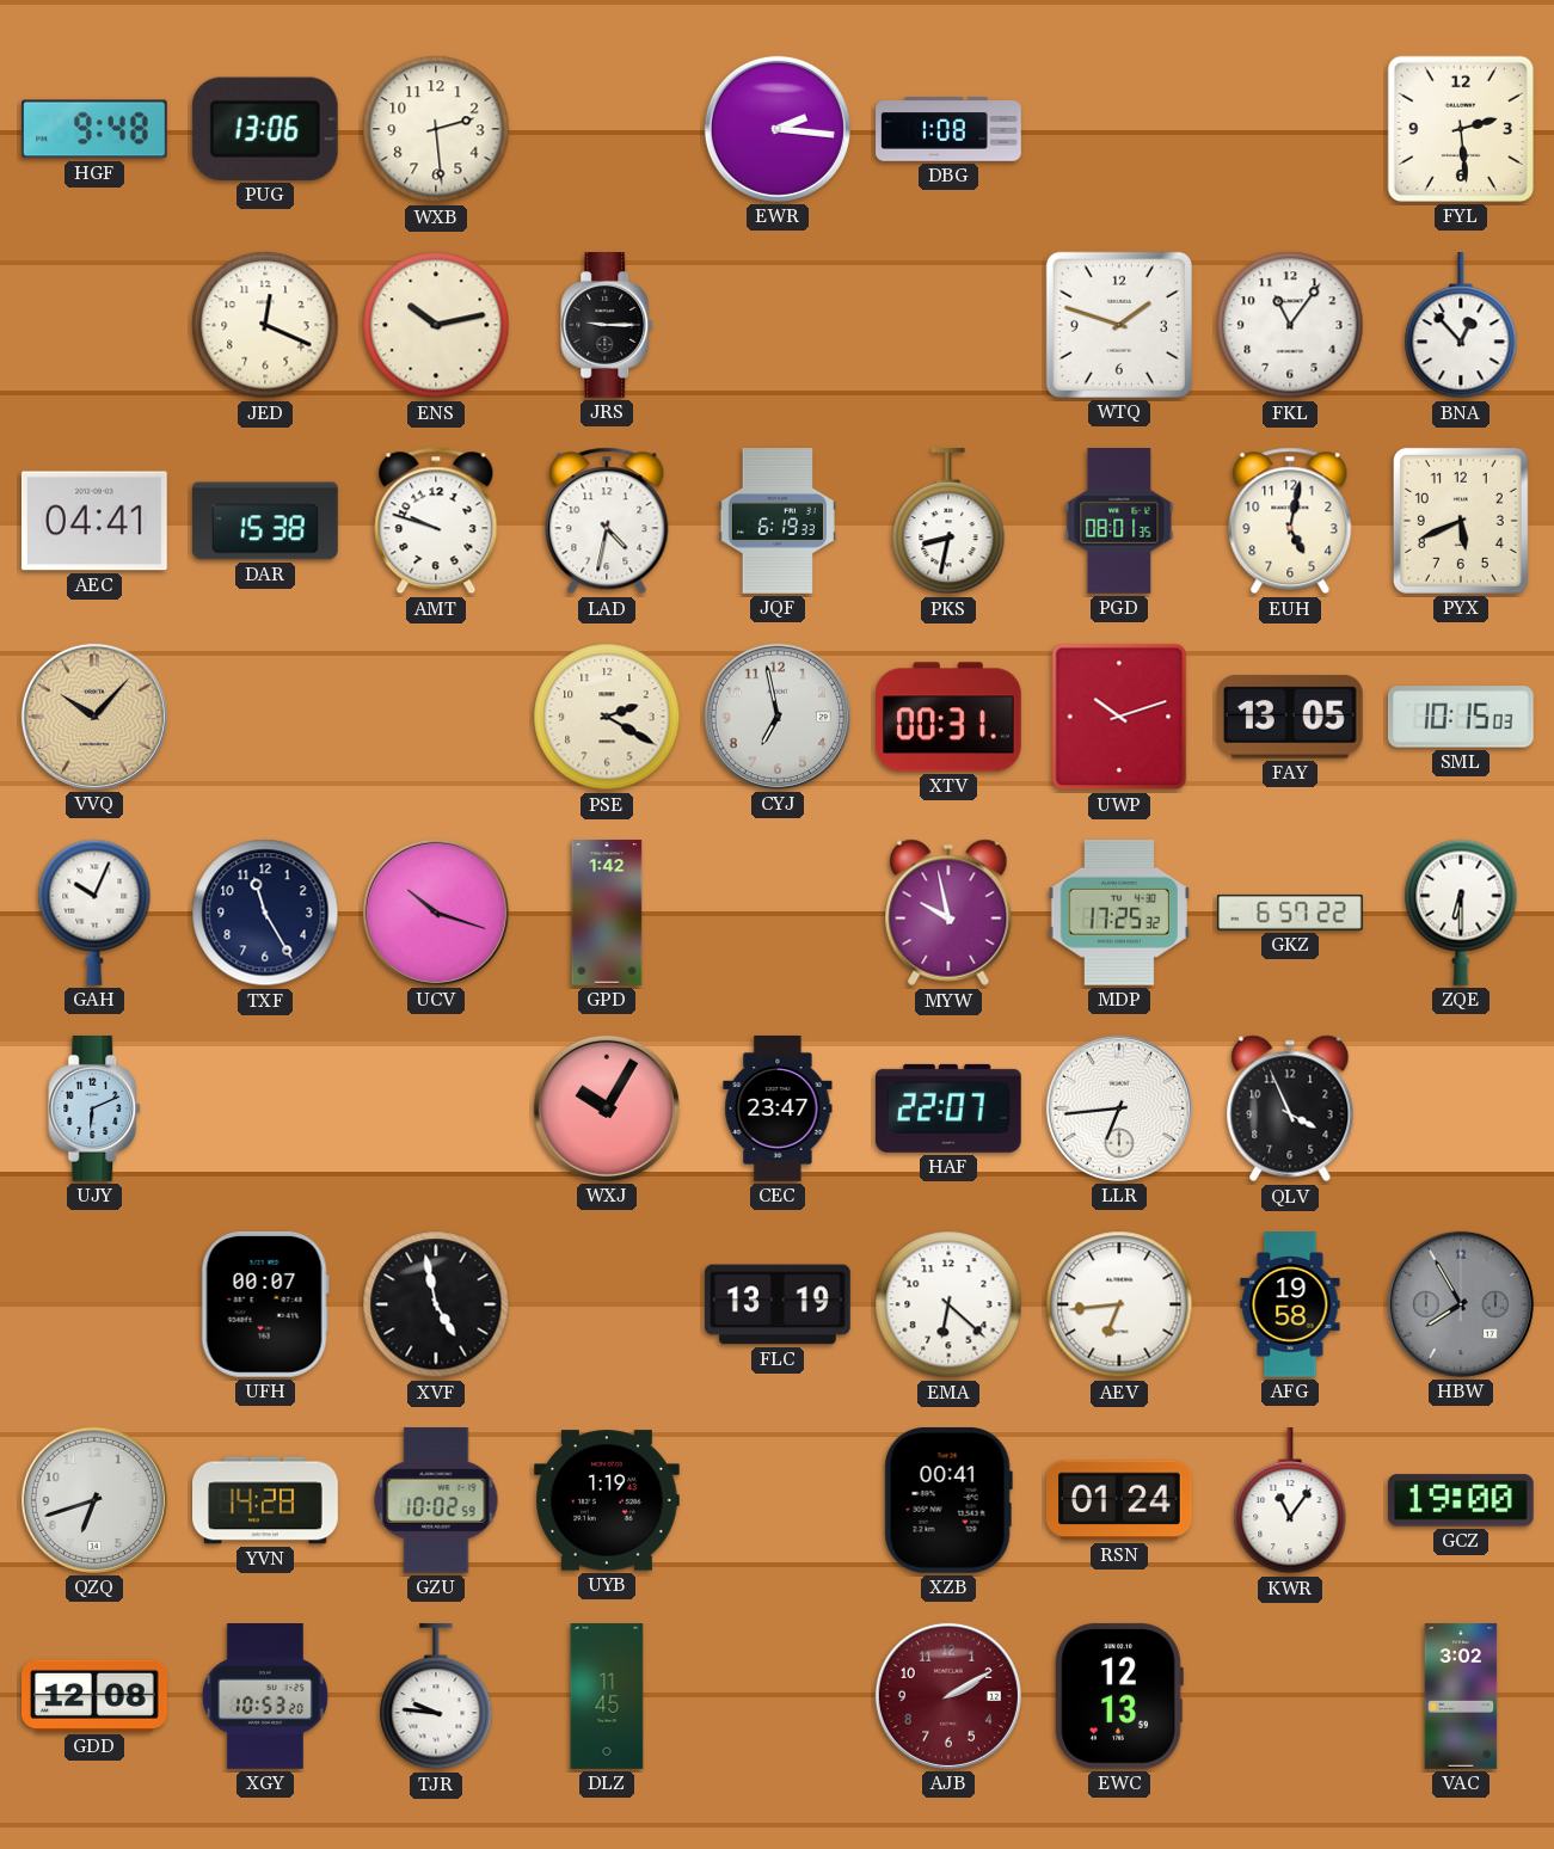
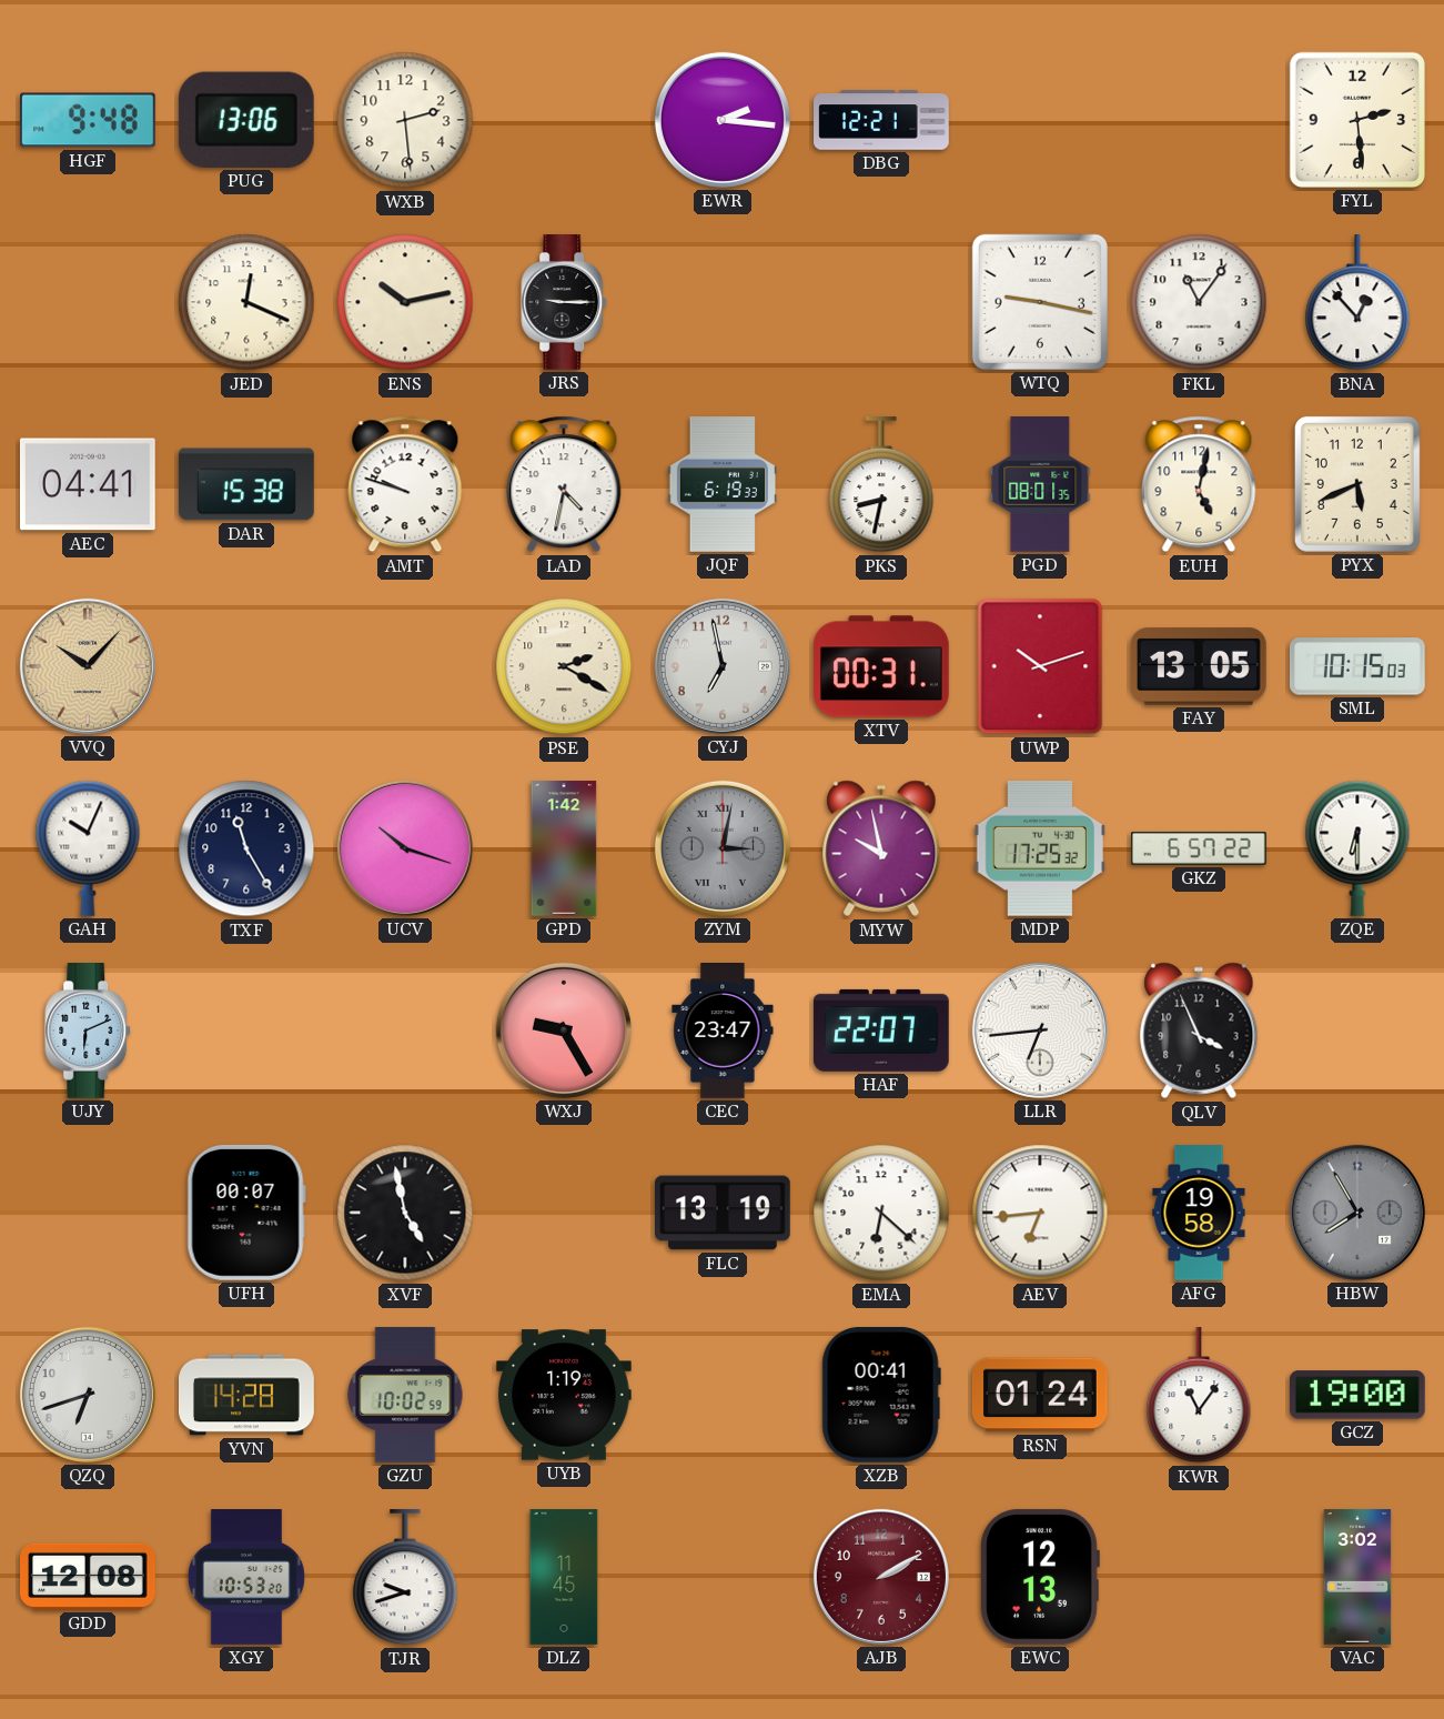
DBG: 1:08 -> 12:21 (881, 120)
WTQ: 1:48 -> 9:17 (1040, 302)
ZYM: none -> 3:02 (723, 848)
WXJ: 10:05 -> 9:25 (564, 1031)
TJR: 9:46 -> 9:42 (405, 1578)
